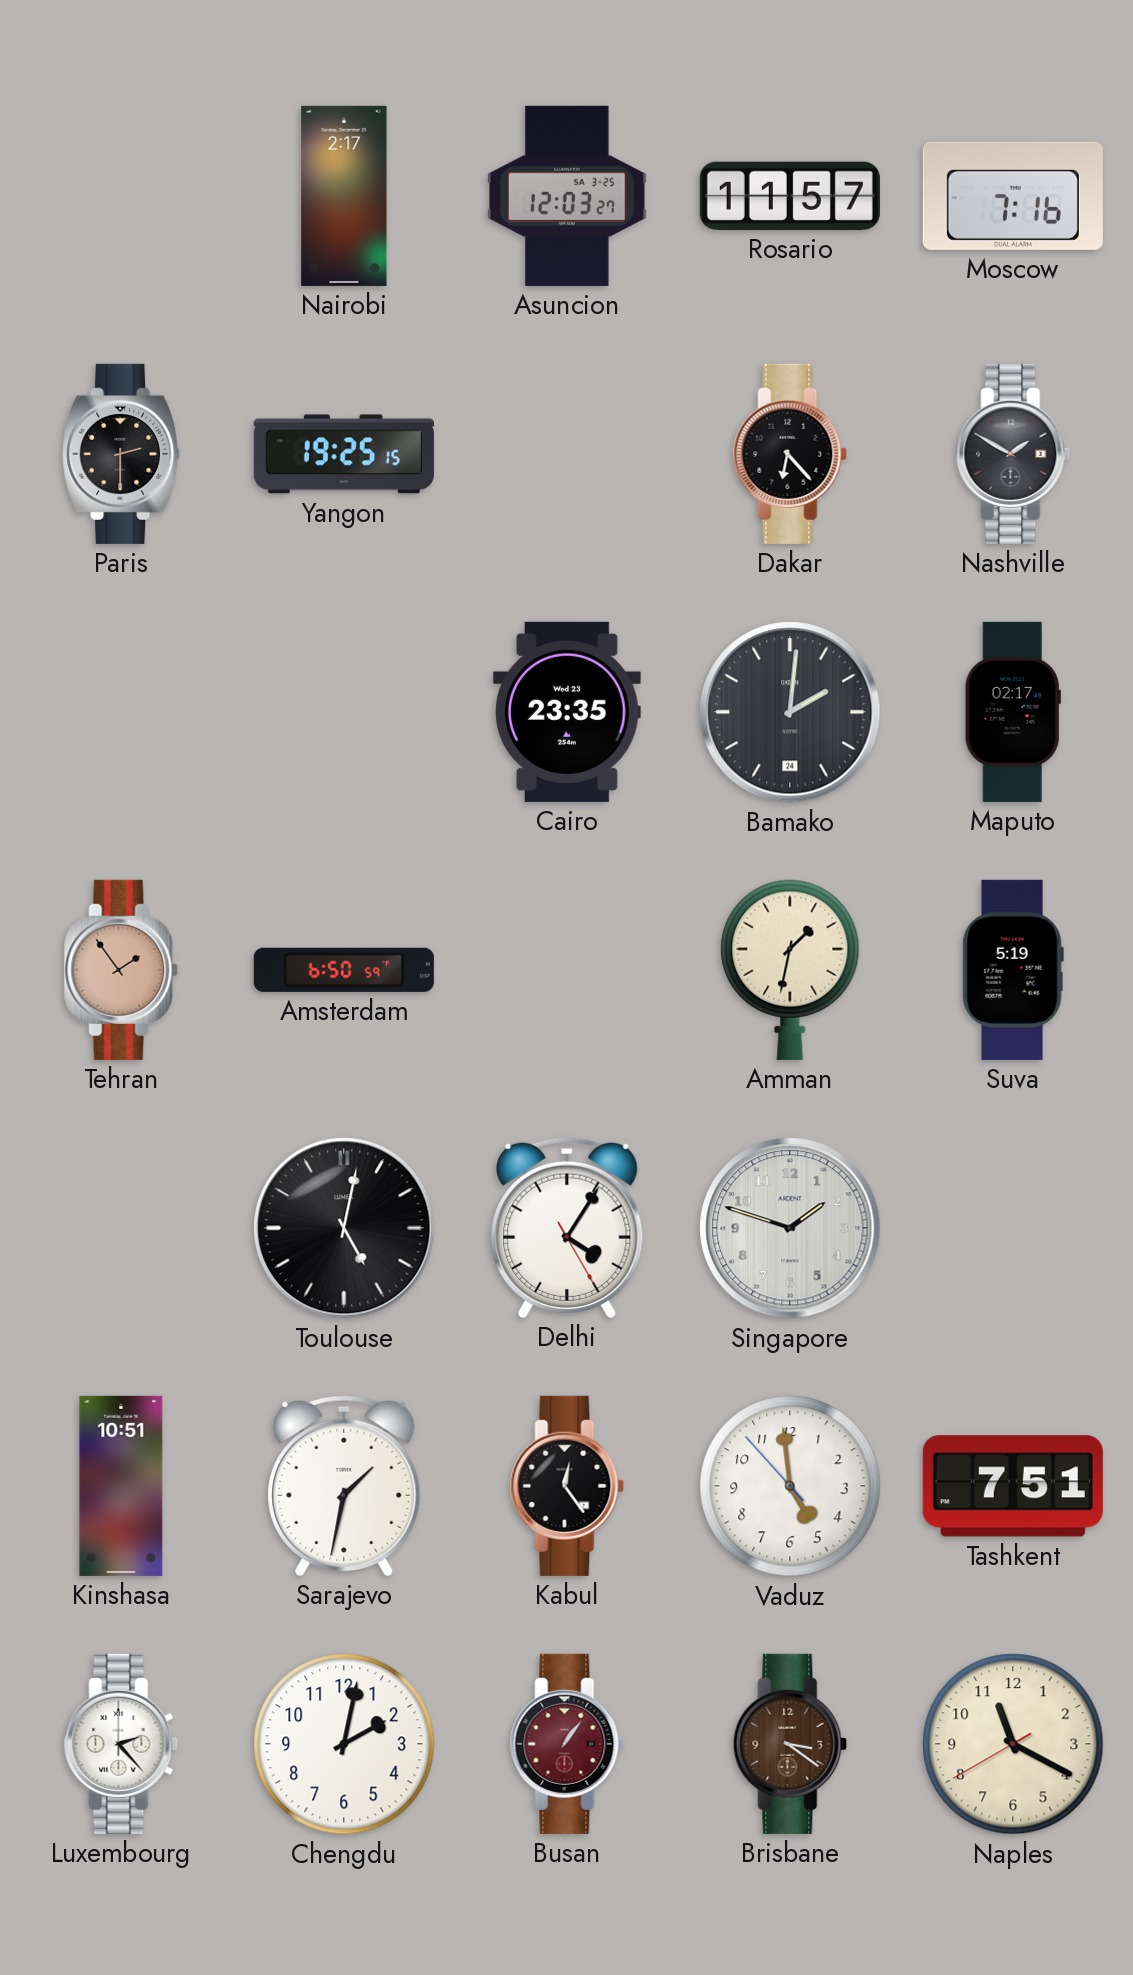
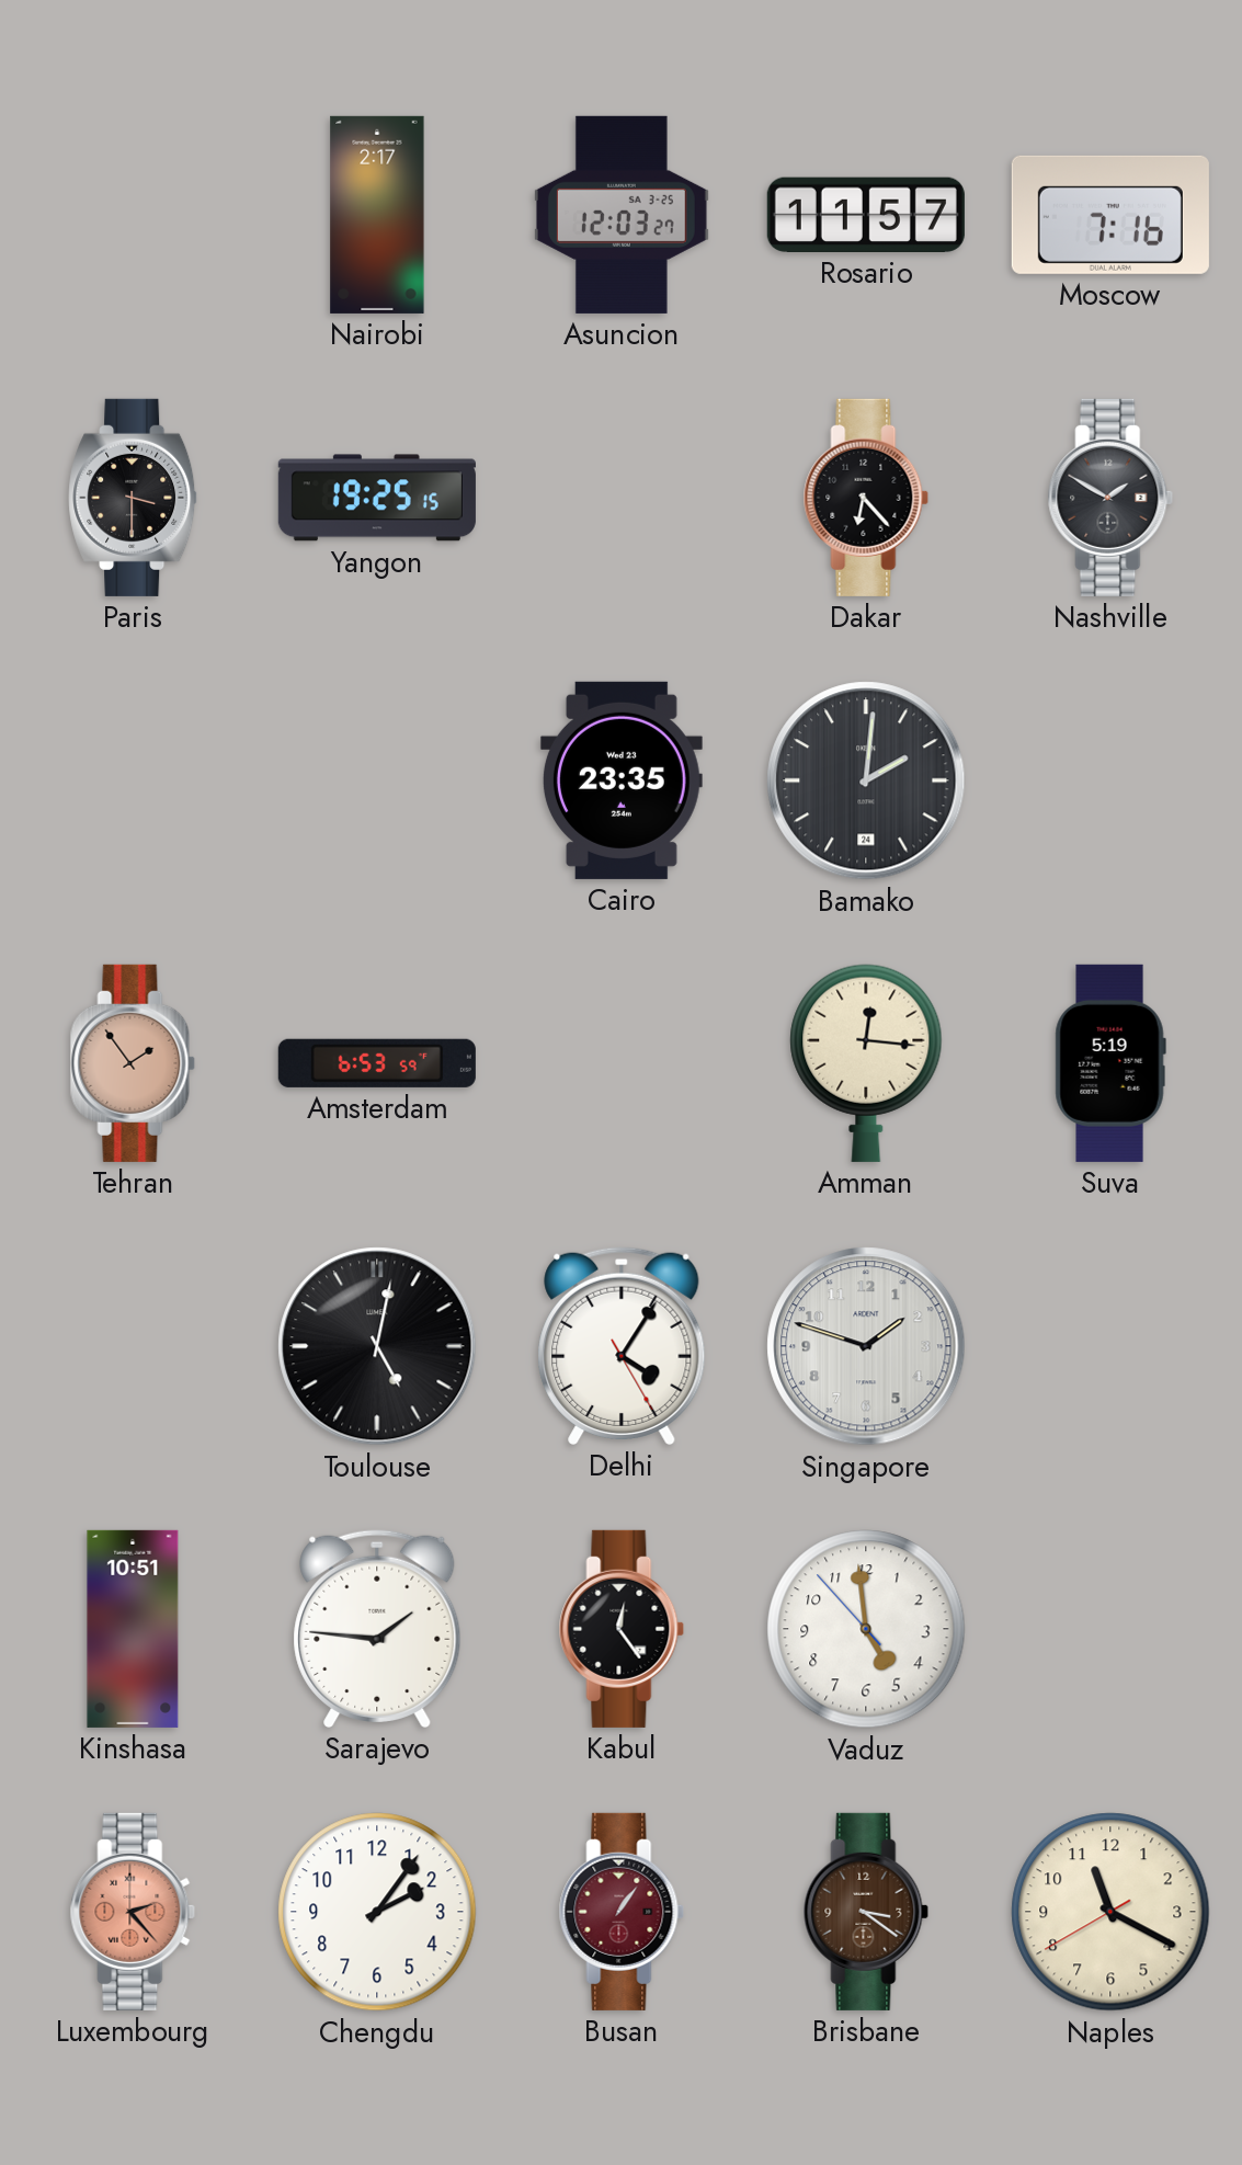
Paris: 2:30 -> 3:30 (134, 498)
Maputo: 02:17 -> none (1013, 712)
Amsterdam: 6:50 -> 6:53 (377, 1063)
Amman: 1:32 -> 12:16 (866, 1063)
Sarajevo: 1:32 -> 1:46 (377, 1629)
Tashkent: 7:51 -> none (1013, 1486)
Luxembourg dial: white -> salmon (133, 1912)
Chengdu: 2:02 -> 2:06 (377, 1912)
